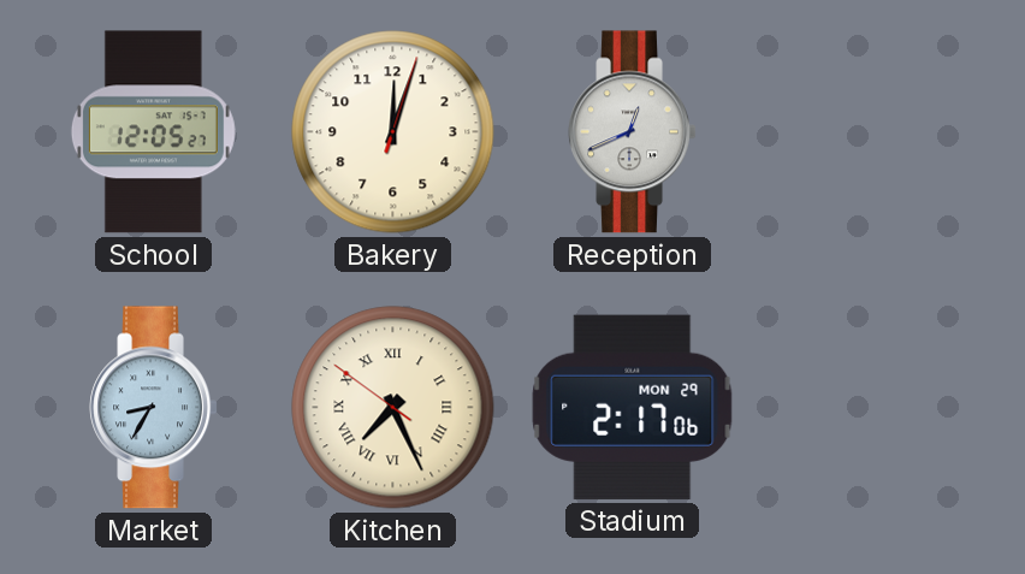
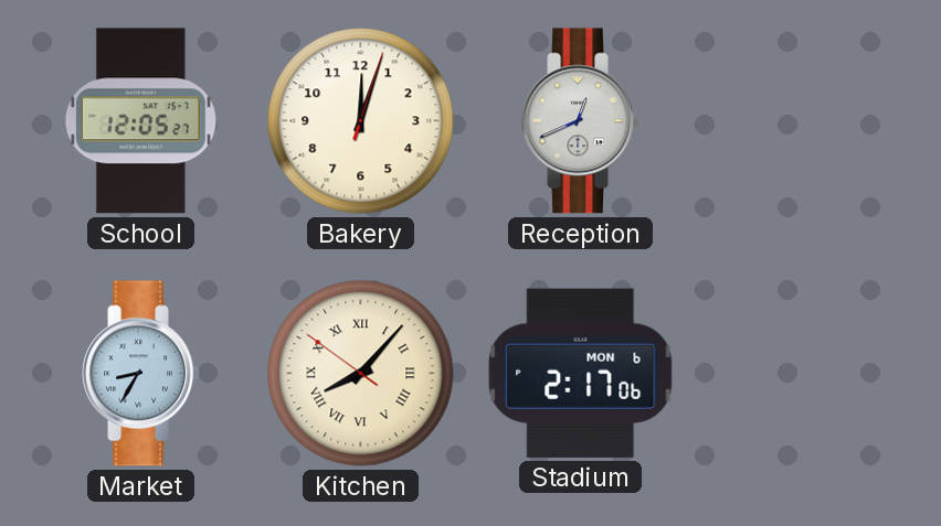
Kitchen: 7:25 -> 8:06 (361, 374)
Stadium date: MON 29 -> MON 6 (581, 373)
